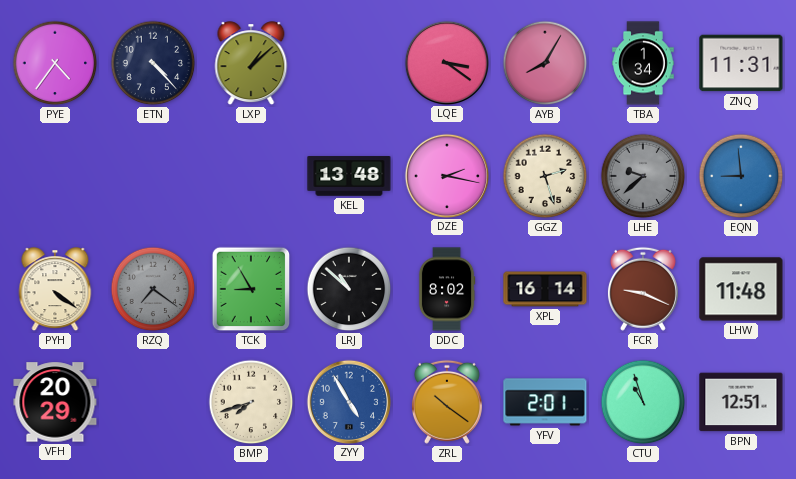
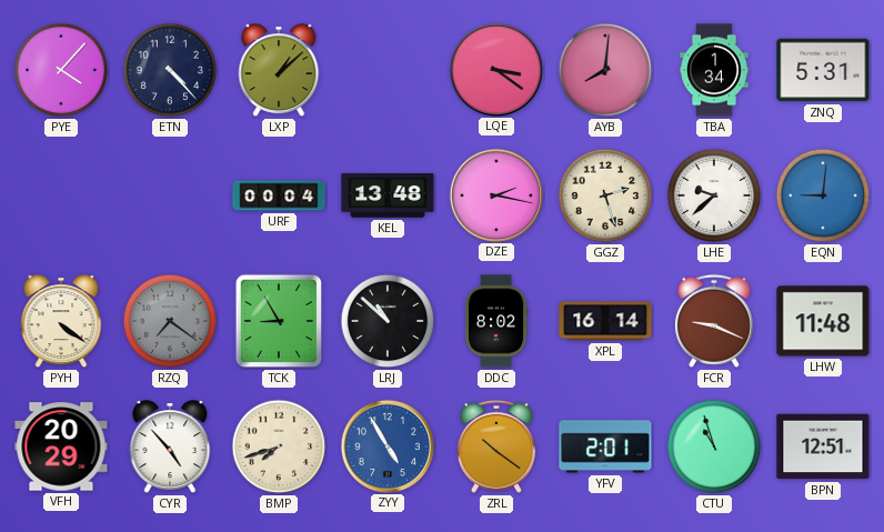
PYE: 4:36 -> 4:07 (61, 70)
AYB: 8:05 -> 8:01 (605, 70)
ZNQ: 11:31 -> 5:31 (823, 70)
URF: none -> 00:04 (279, 195)
LHE dial: grey -> white (714, 195)
EQN: 8:59 -> 9:01 (823, 195)
CYR: none -> 4:53 (170, 448)
